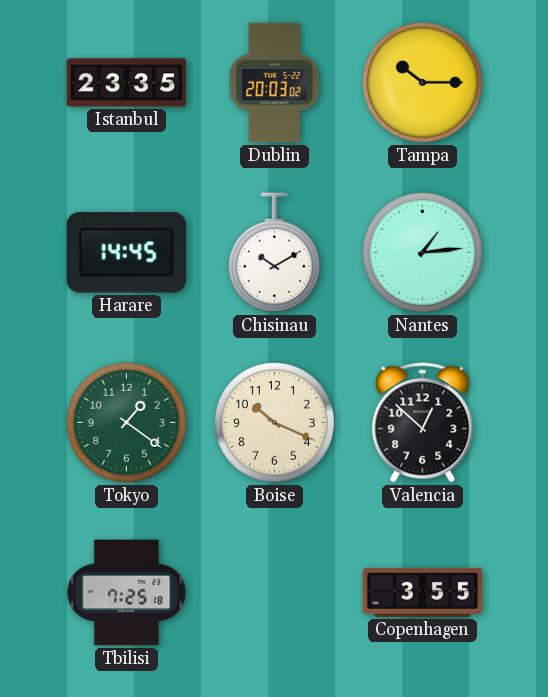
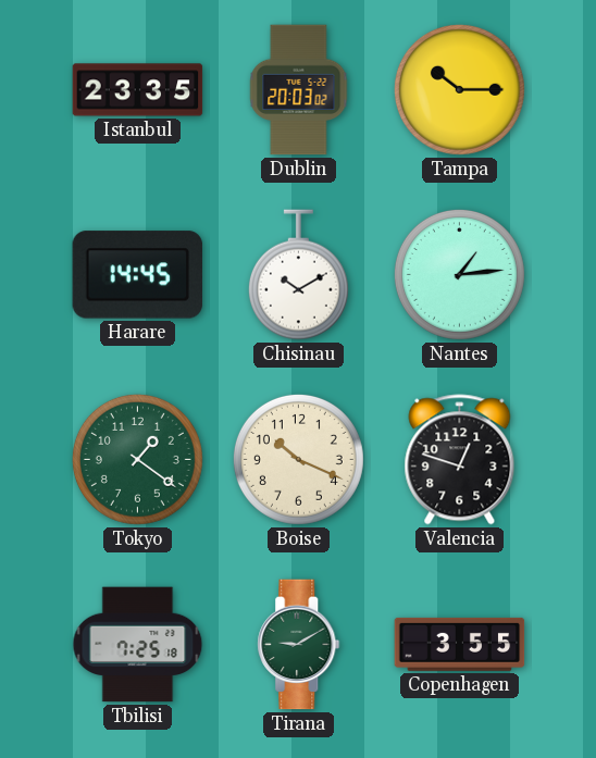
Valencia: 12:52 -> 12:48 (460, 460)
Tirana: none -> 9:10 (299, 645)
